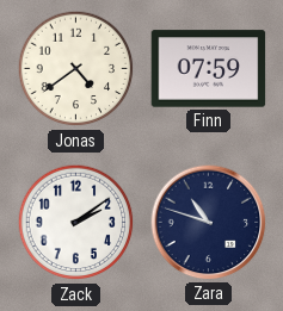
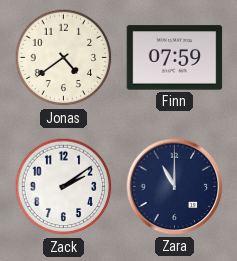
Zara: 10:48 -> 11:00 (175, 187)
